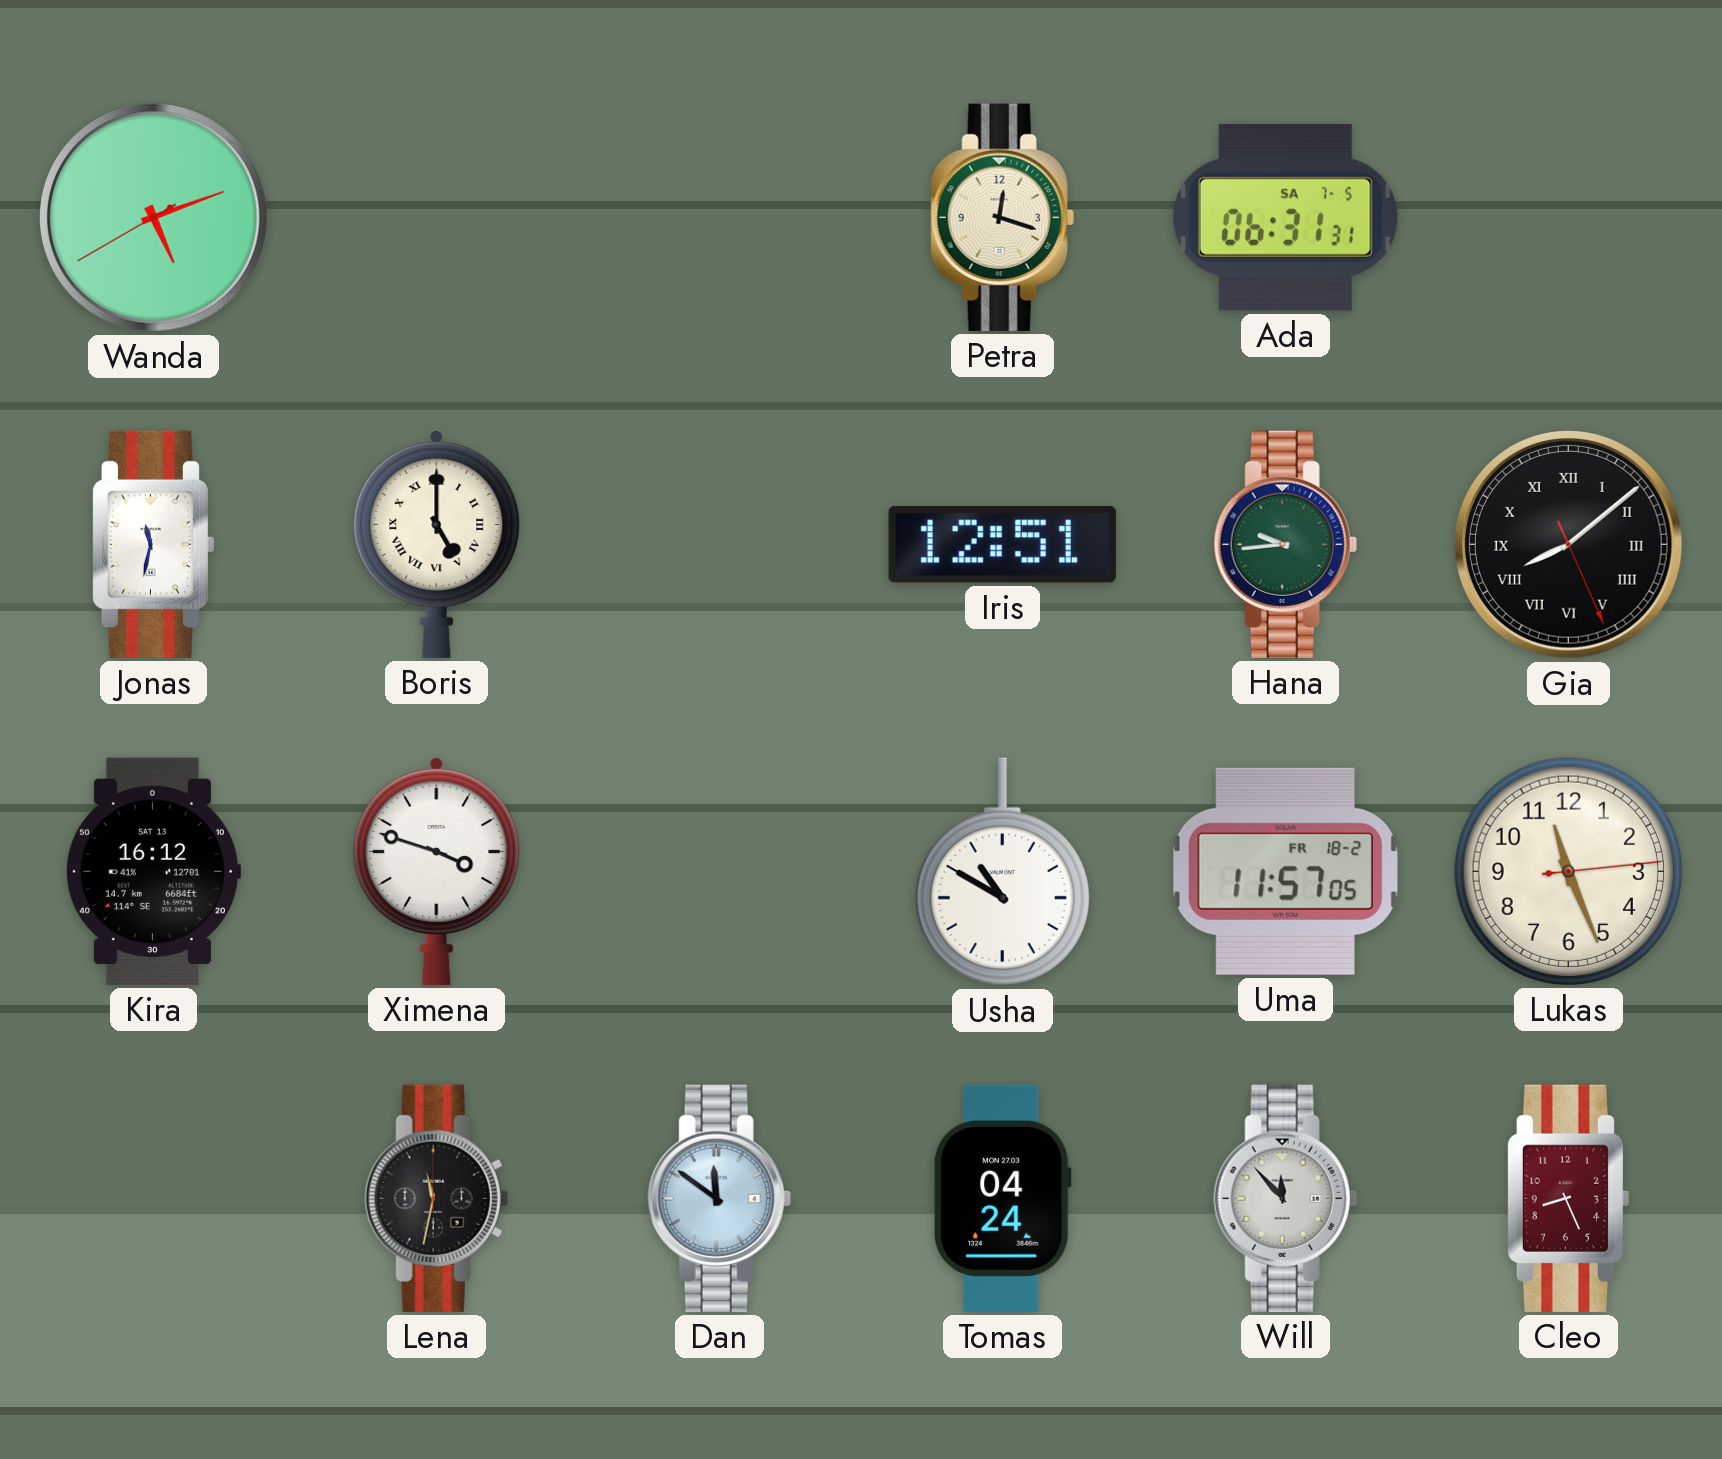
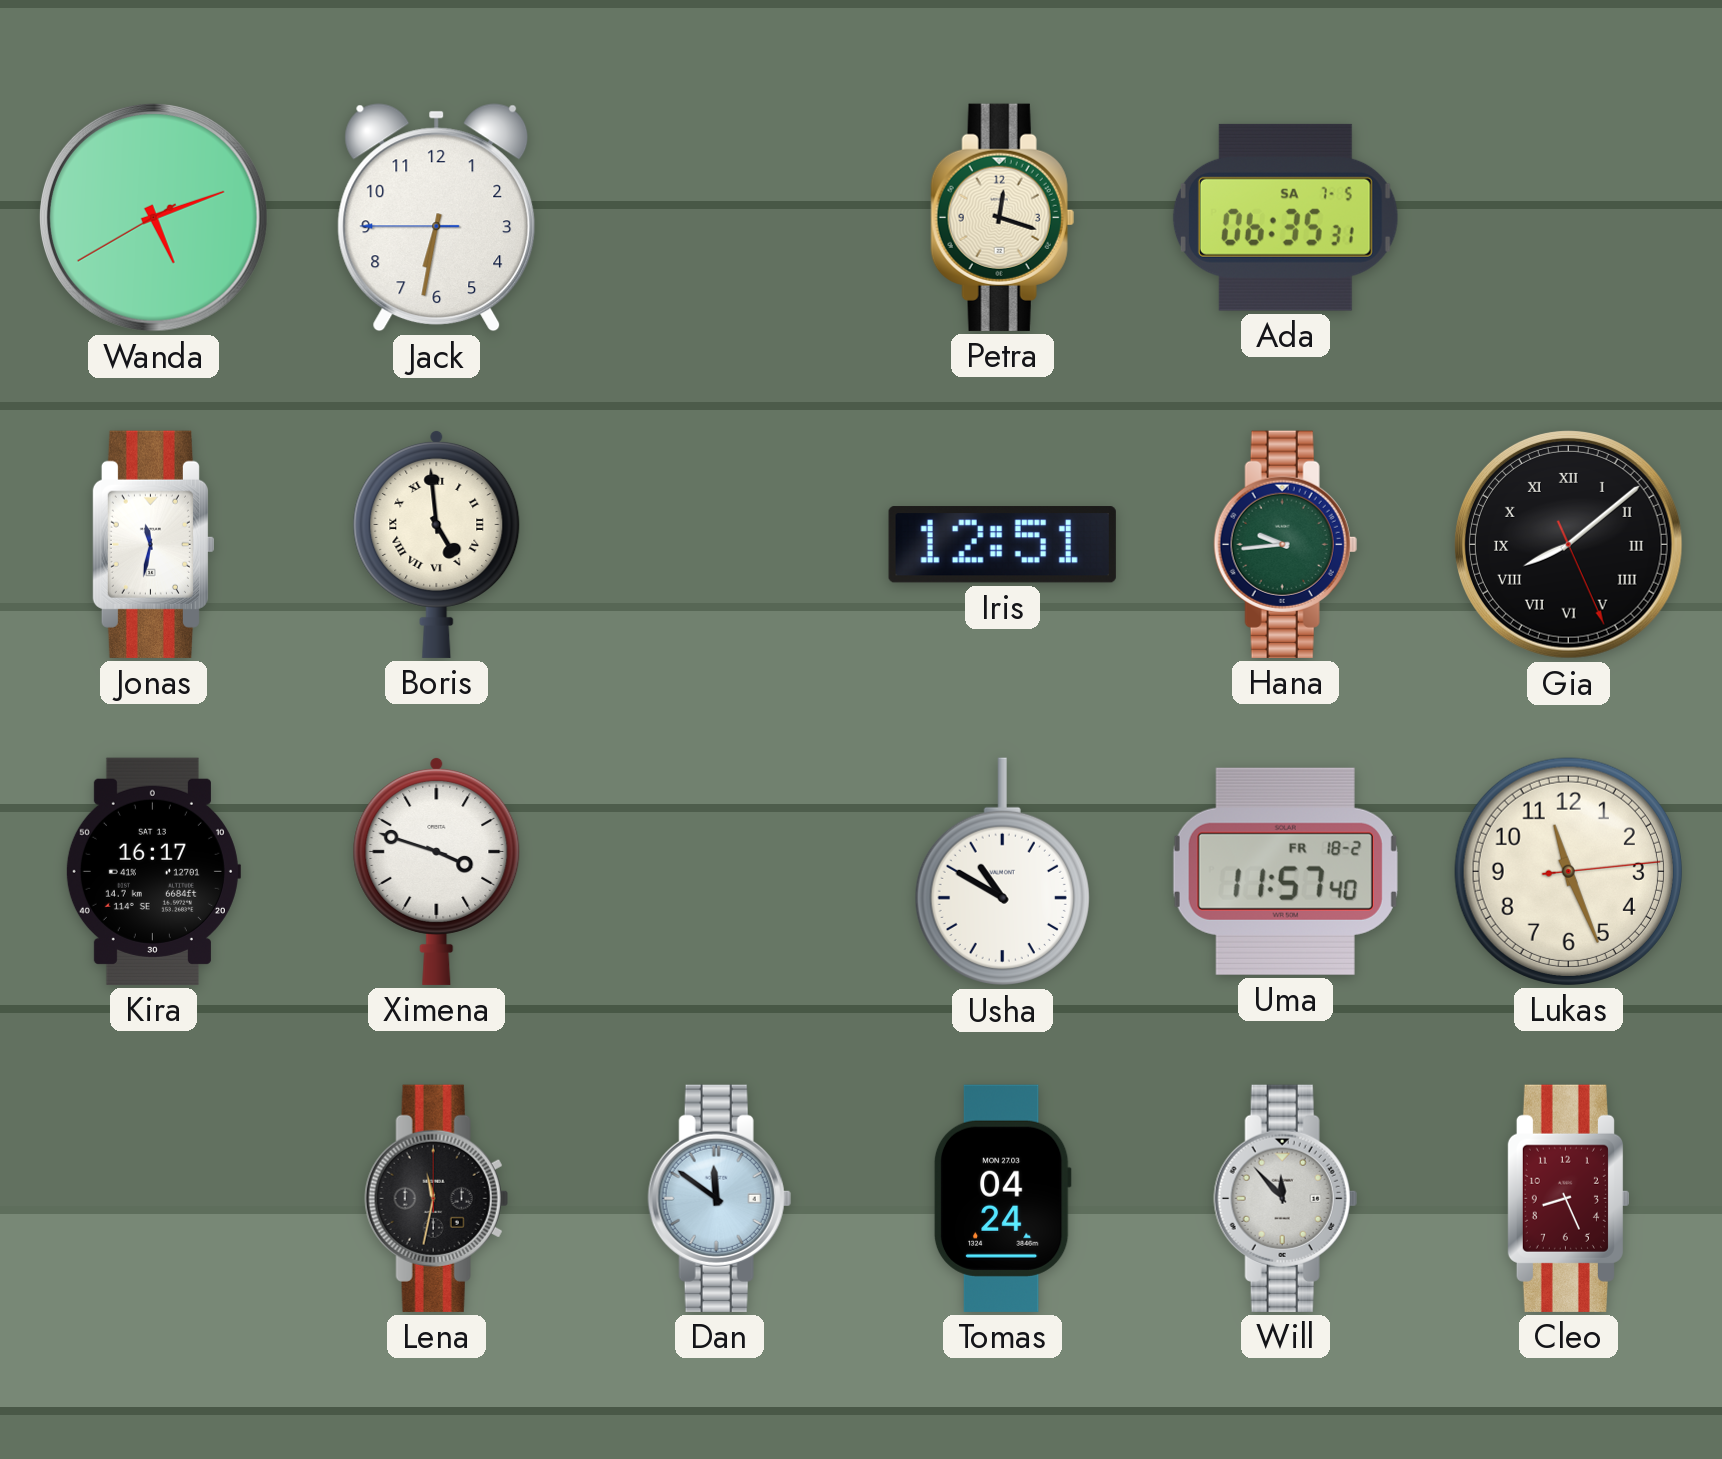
Jack: none -> 6:31 (437, 218)
Ada: 06:31 -> 06:35 (1285, 217)
Boris: 5:00 -> 4:59 (437, 544)
Kira: 16:12 -> 16:17 (153, 871)
Uma: 11:57:05 -> 11:57:40 (1285, 871)
